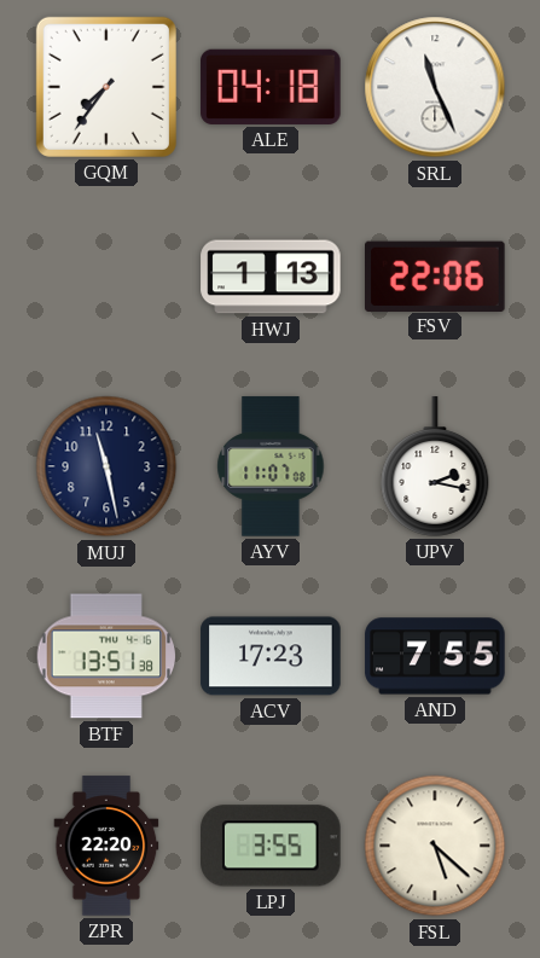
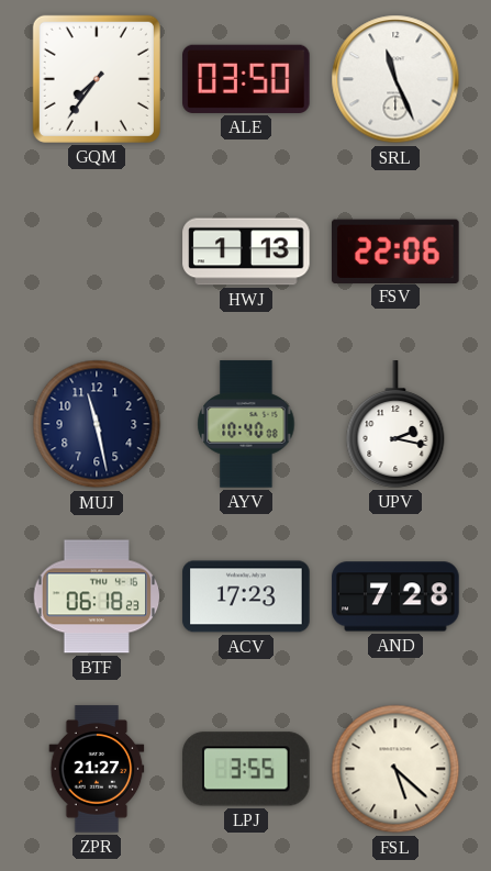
ALE: 04:18 -> 03:50 (246, 79)
AYV: 11:07 -> 10:40 (246, 424)
BTF: 13:51 -> 06:18 (97, 596)
AND: 7:55 -> 7:28 (395, 596)
ZPR: 22:20 -> 21:27 (97, 769)
